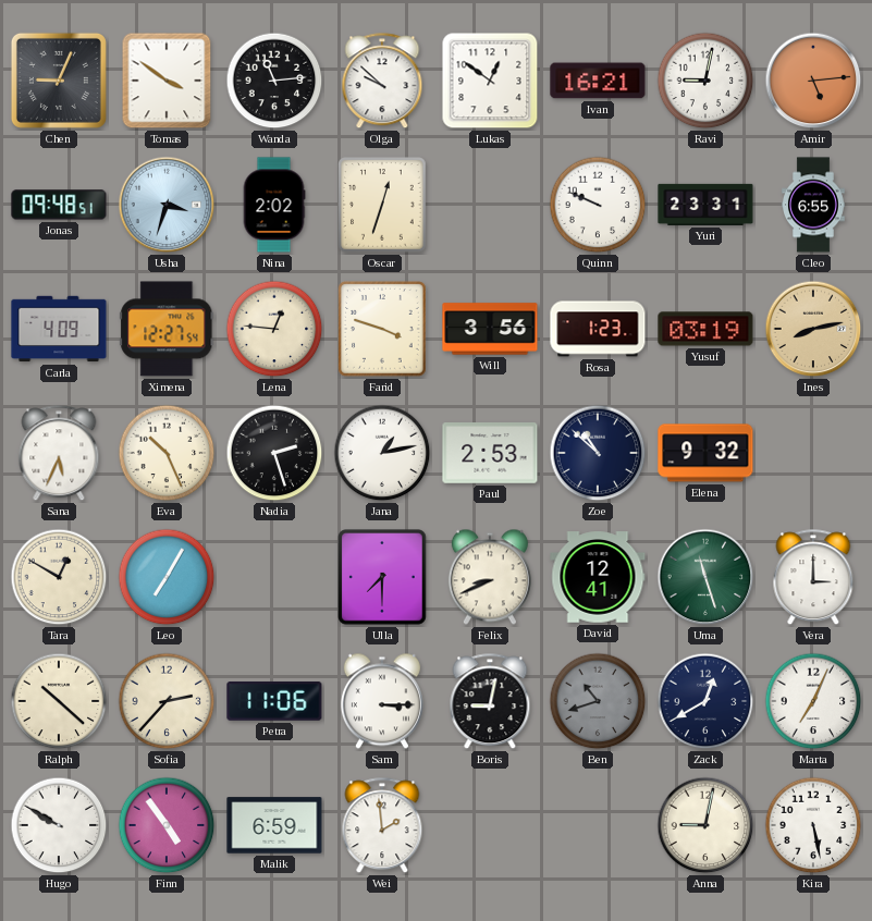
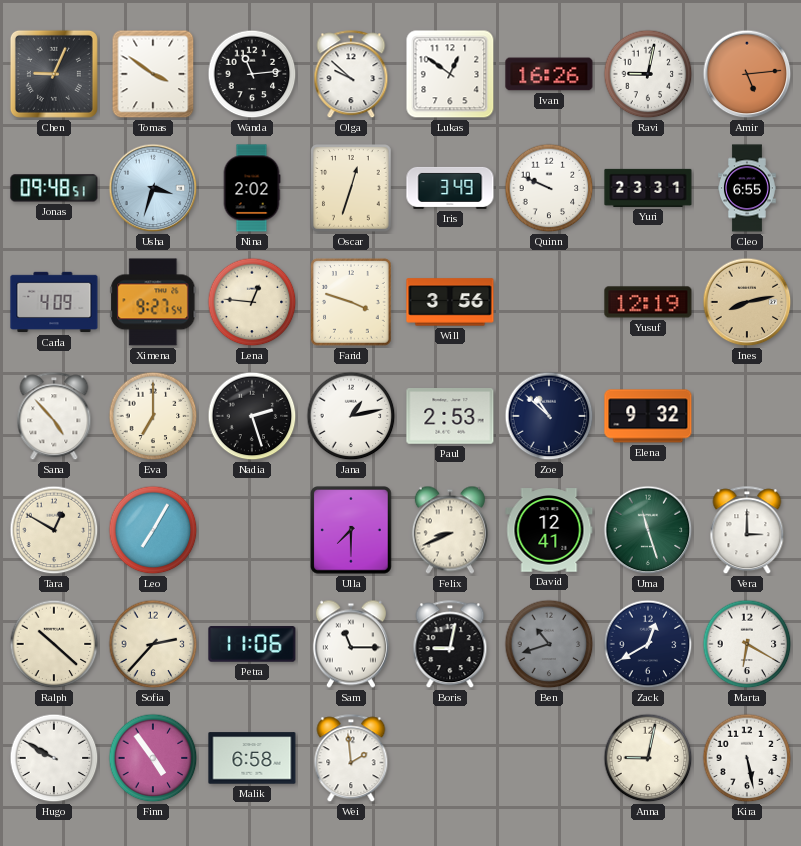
Ivan: 16:21 -> 16:26 (549, 74)
Iris: none -> 3:49 (450, 188)
Ximena: 12:27 -> 9:27 (153, 302)
Rosa: 1:23 -> none (598, 329)
Yusuf: 03:19 -> 12:19 (648, 302)
Sana: 5:34 -> 4:53 (54, 417)
Eva: 10:26 -> 7:00 (153, 416)
Sam: 3:15 -> 11:15 (351, 644)
Marta: 7:04 -> 6:20 (747, 644)
Malik: 6:59 -> 6:58 (252, 758)
